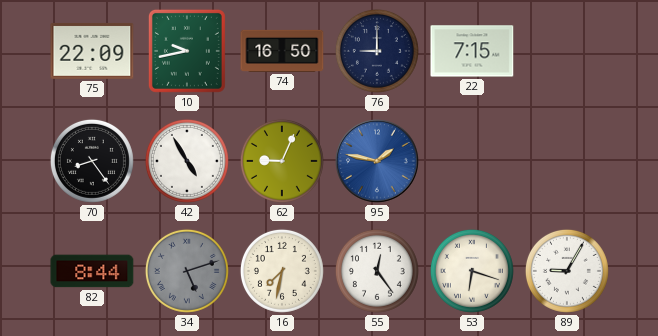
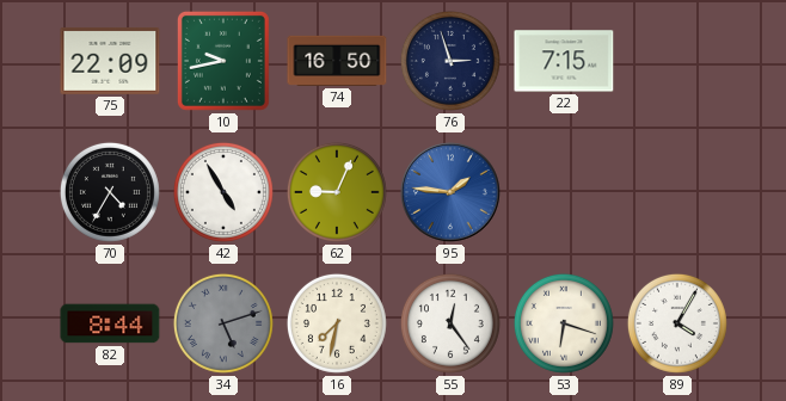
76: 9:00 -> 2:57 (450, 61)
70: 8:24 -> 4:35 (110, 192)
95: 1:47 -> 1:46 (452, 193)
89: 9:05 -> 4:05 (677, 323)
